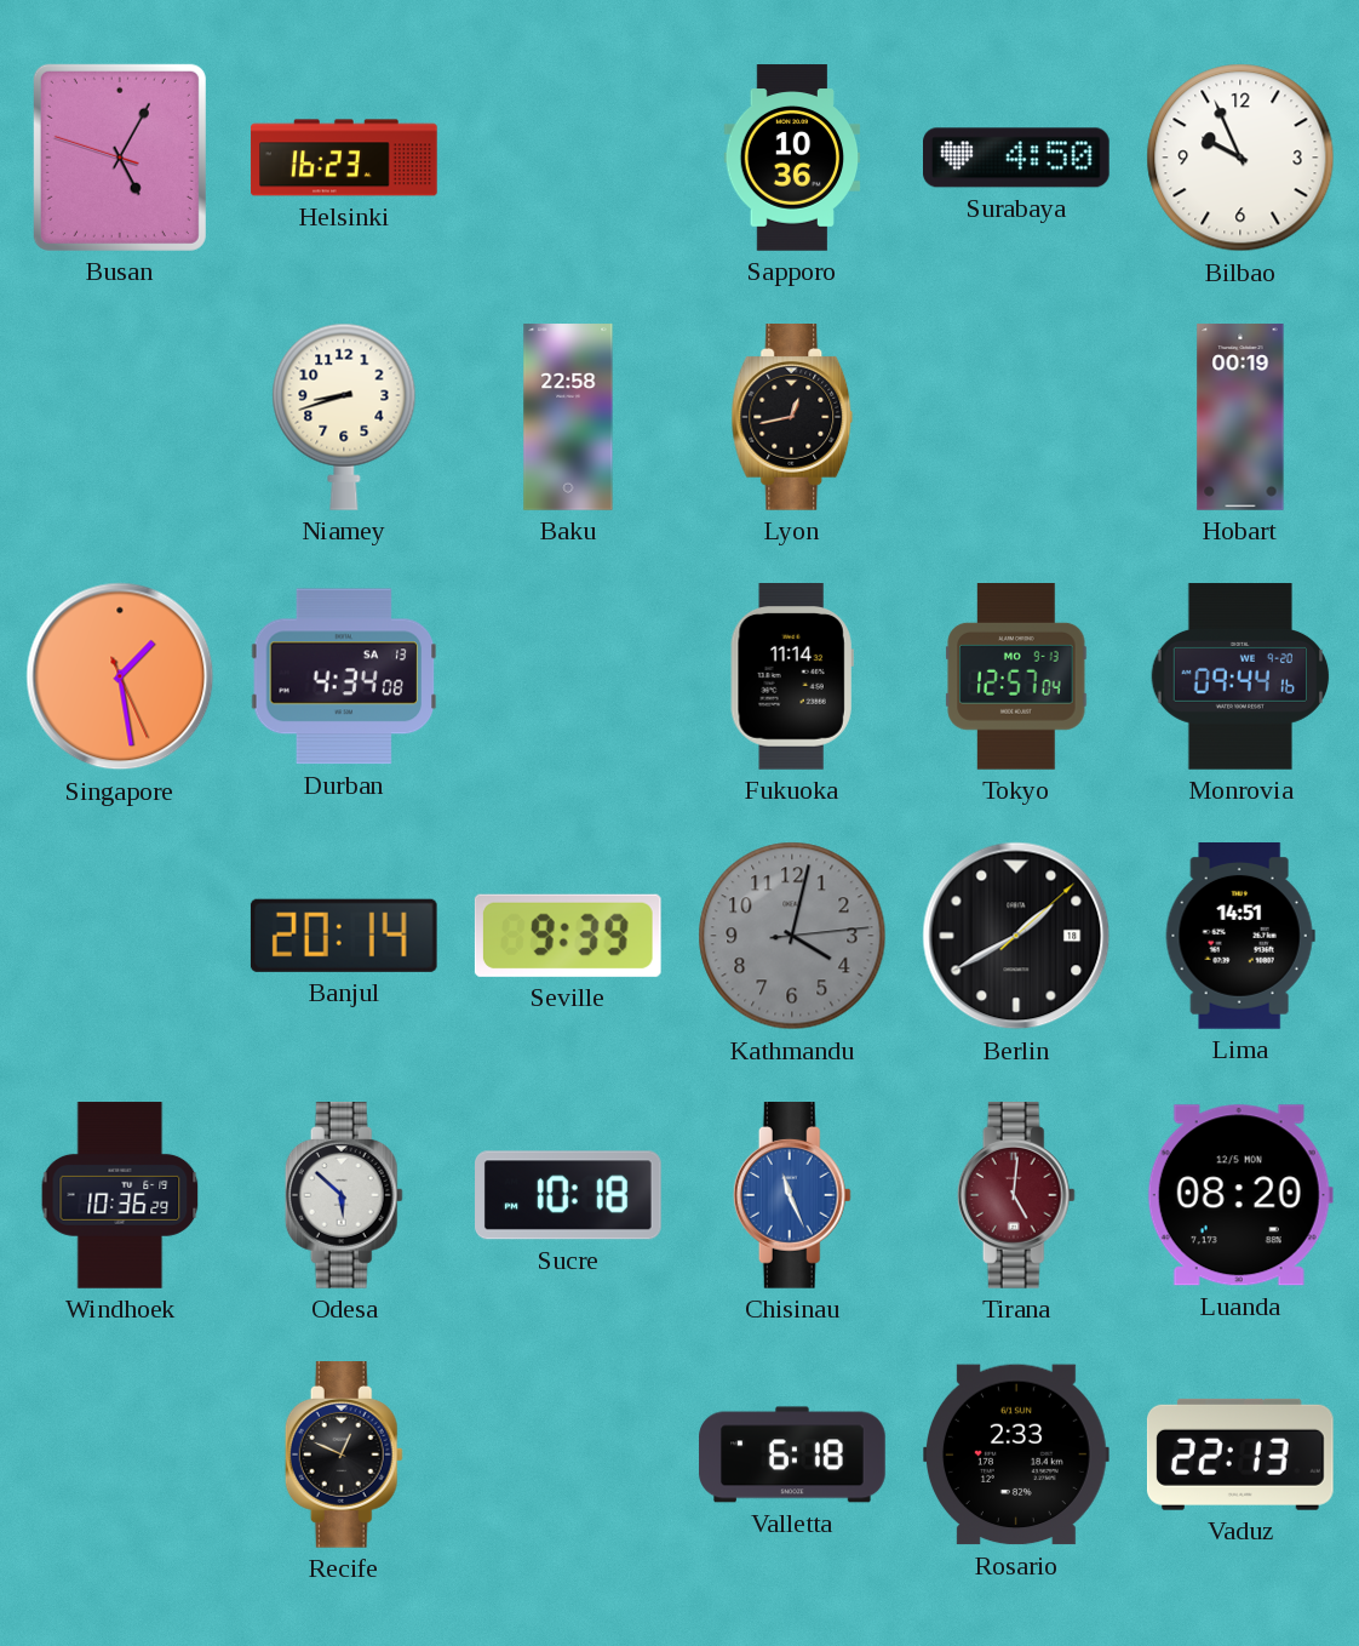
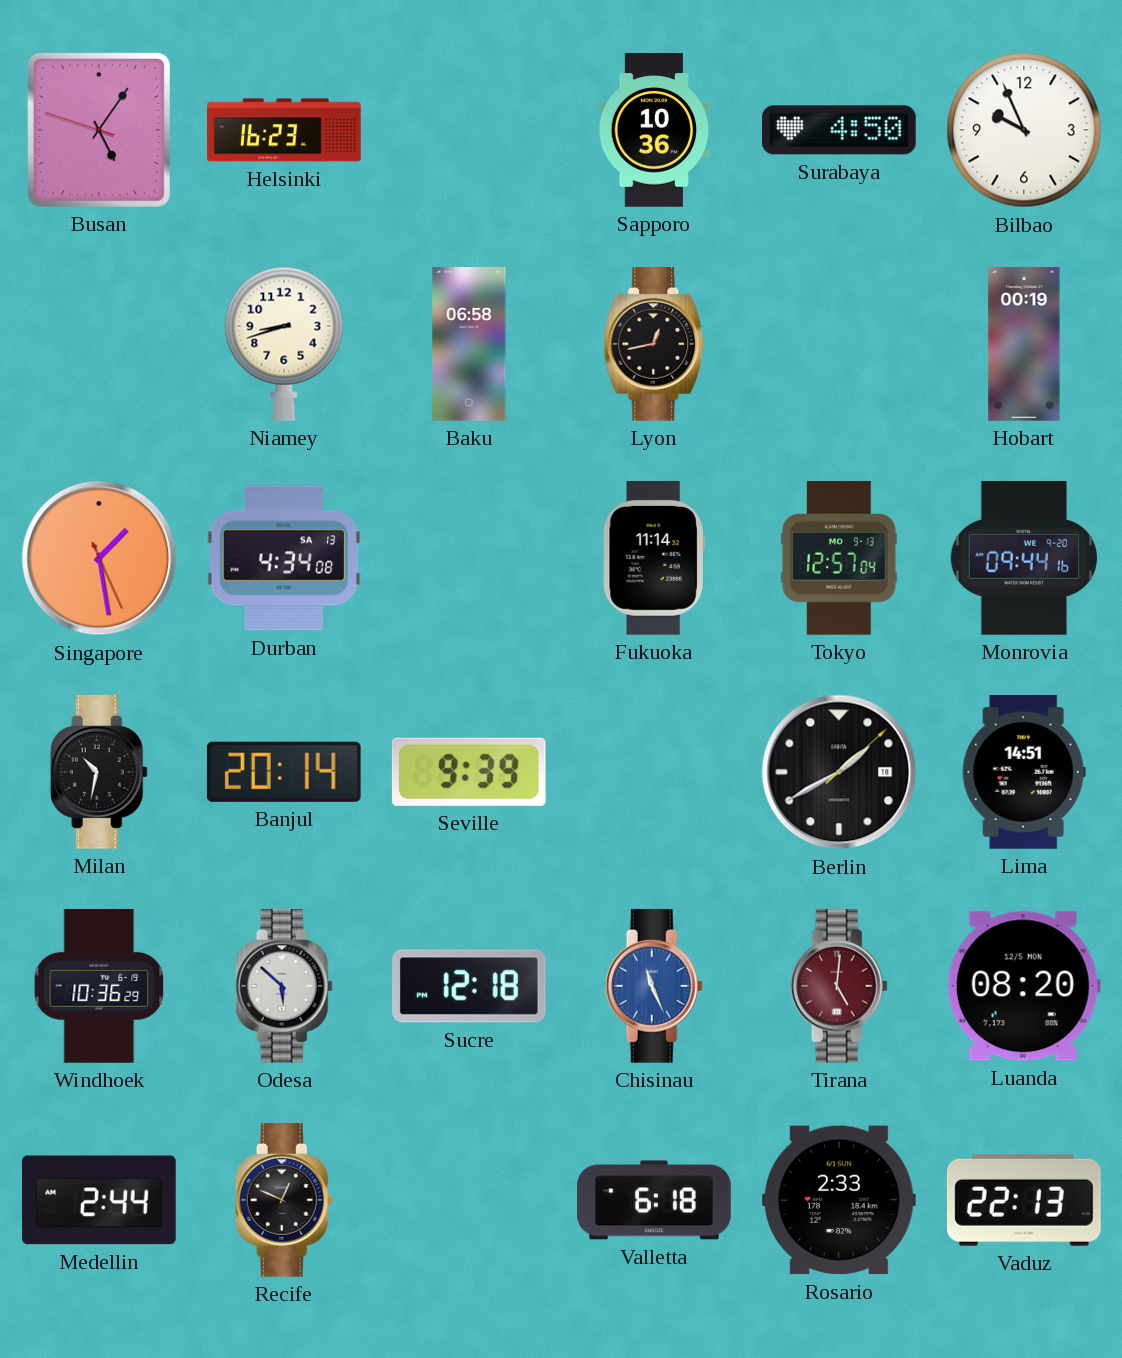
Busan: 5:04 -> 5:05 (99, 130)
Baku: 22:58 -> 06:58 (469, 344)
Milan: none -> 10:32 (99, 773)
Kathmandu: 4:02 -> none (792, 936)
Sucre: 10:18 -> 12:18 (470, 986)
Medellin: none -> 2:44 (100, 1200)
